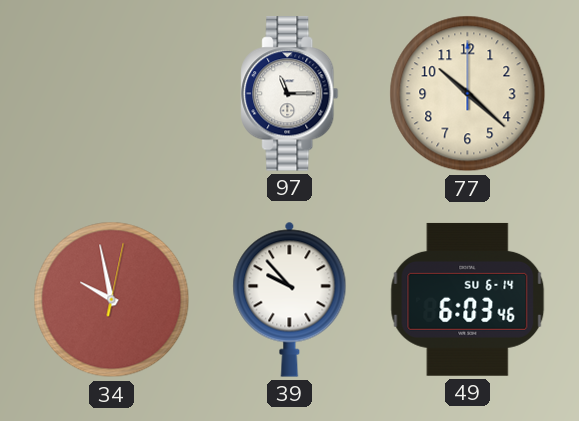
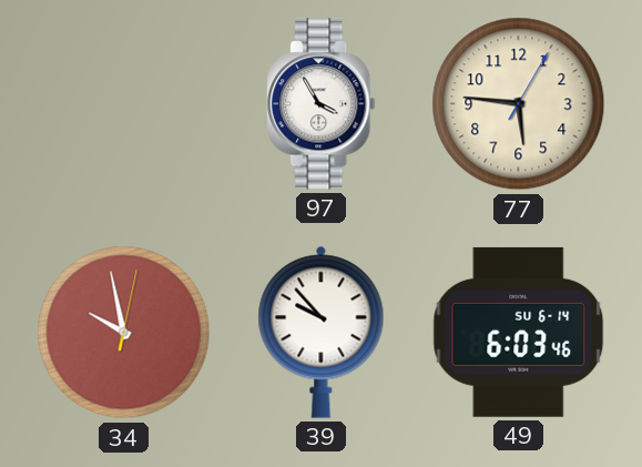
97: 11:15 -> 3:55 (322, 104)
77: 10:22 -> 5:46 (519, 104)
